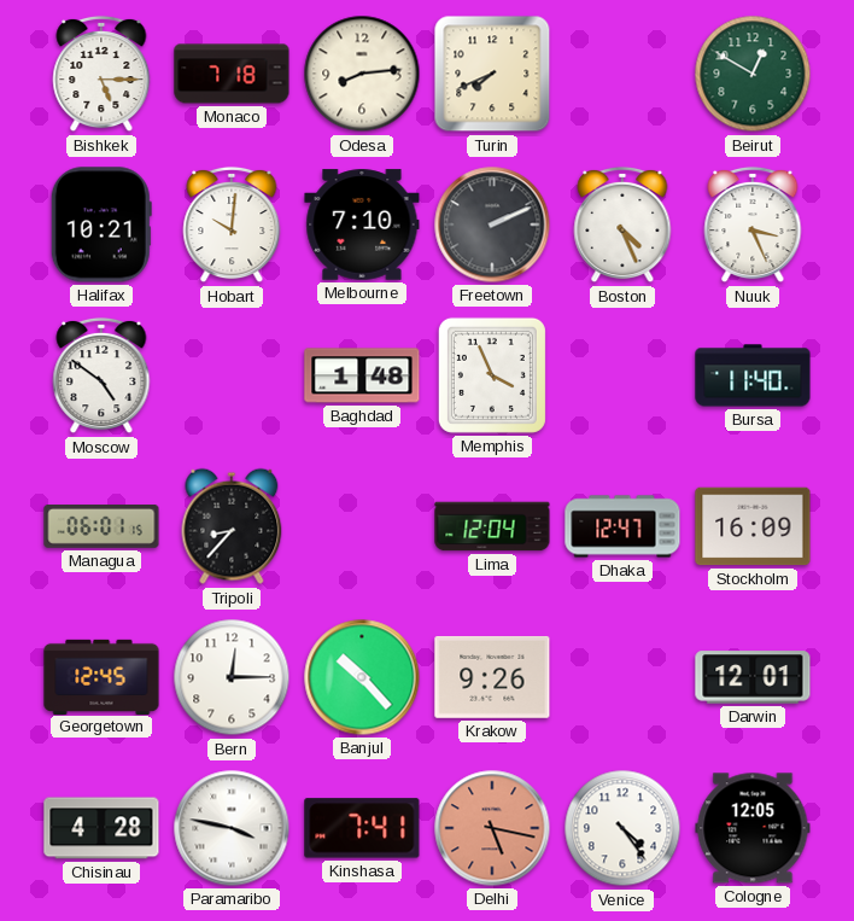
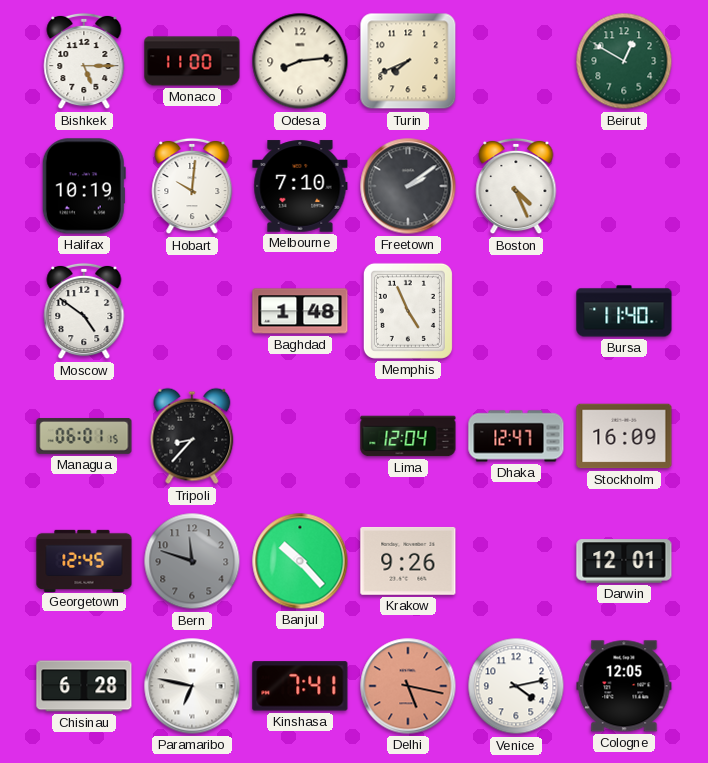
Monaco: 7:18 -> 11:00 (192, 61)
Halifax: 10:21 -> 10:19 (84, 186)
Freetown: 2:11 -> 2:09 (408, 186)
Nuuk: 3:26 -> none (753, 225)
Memphis: 3:56 -> 4:56 (408, 311)
Bern: 12:15 -> 11:48 (192, 561)
Bern dial: white -> grey (192, 561)
Chisinau: 4:28 -> 6:28 (84, 686)
Paramaribo: 3:47 -> 6:47 (192, 686)
Venice: 4:24 -> 4:13 (516, 686)
